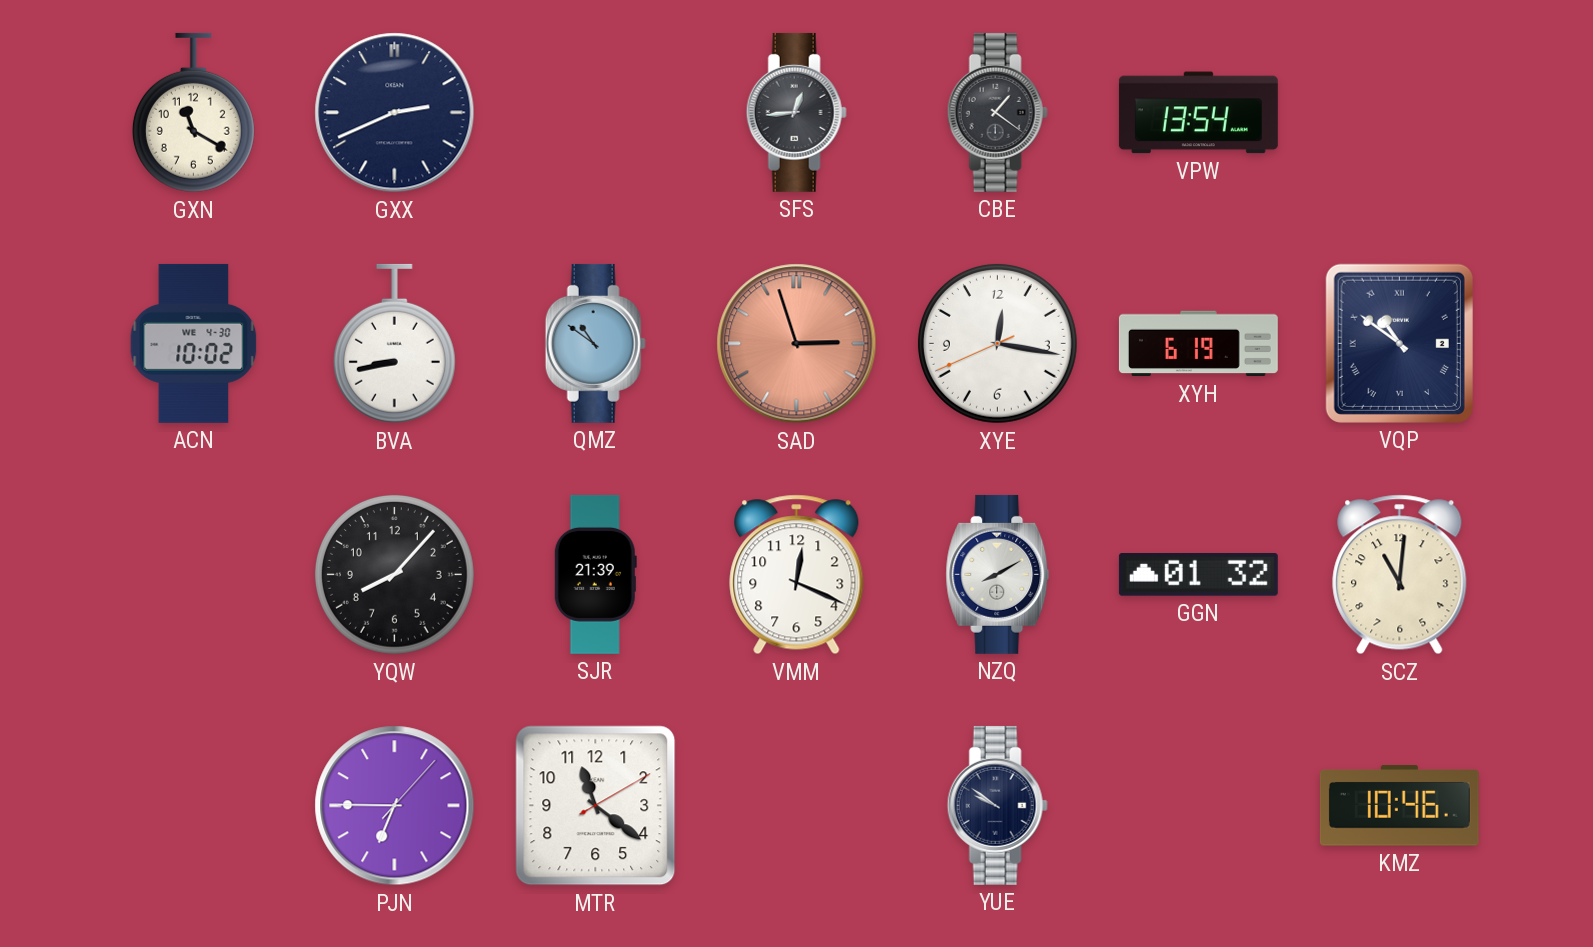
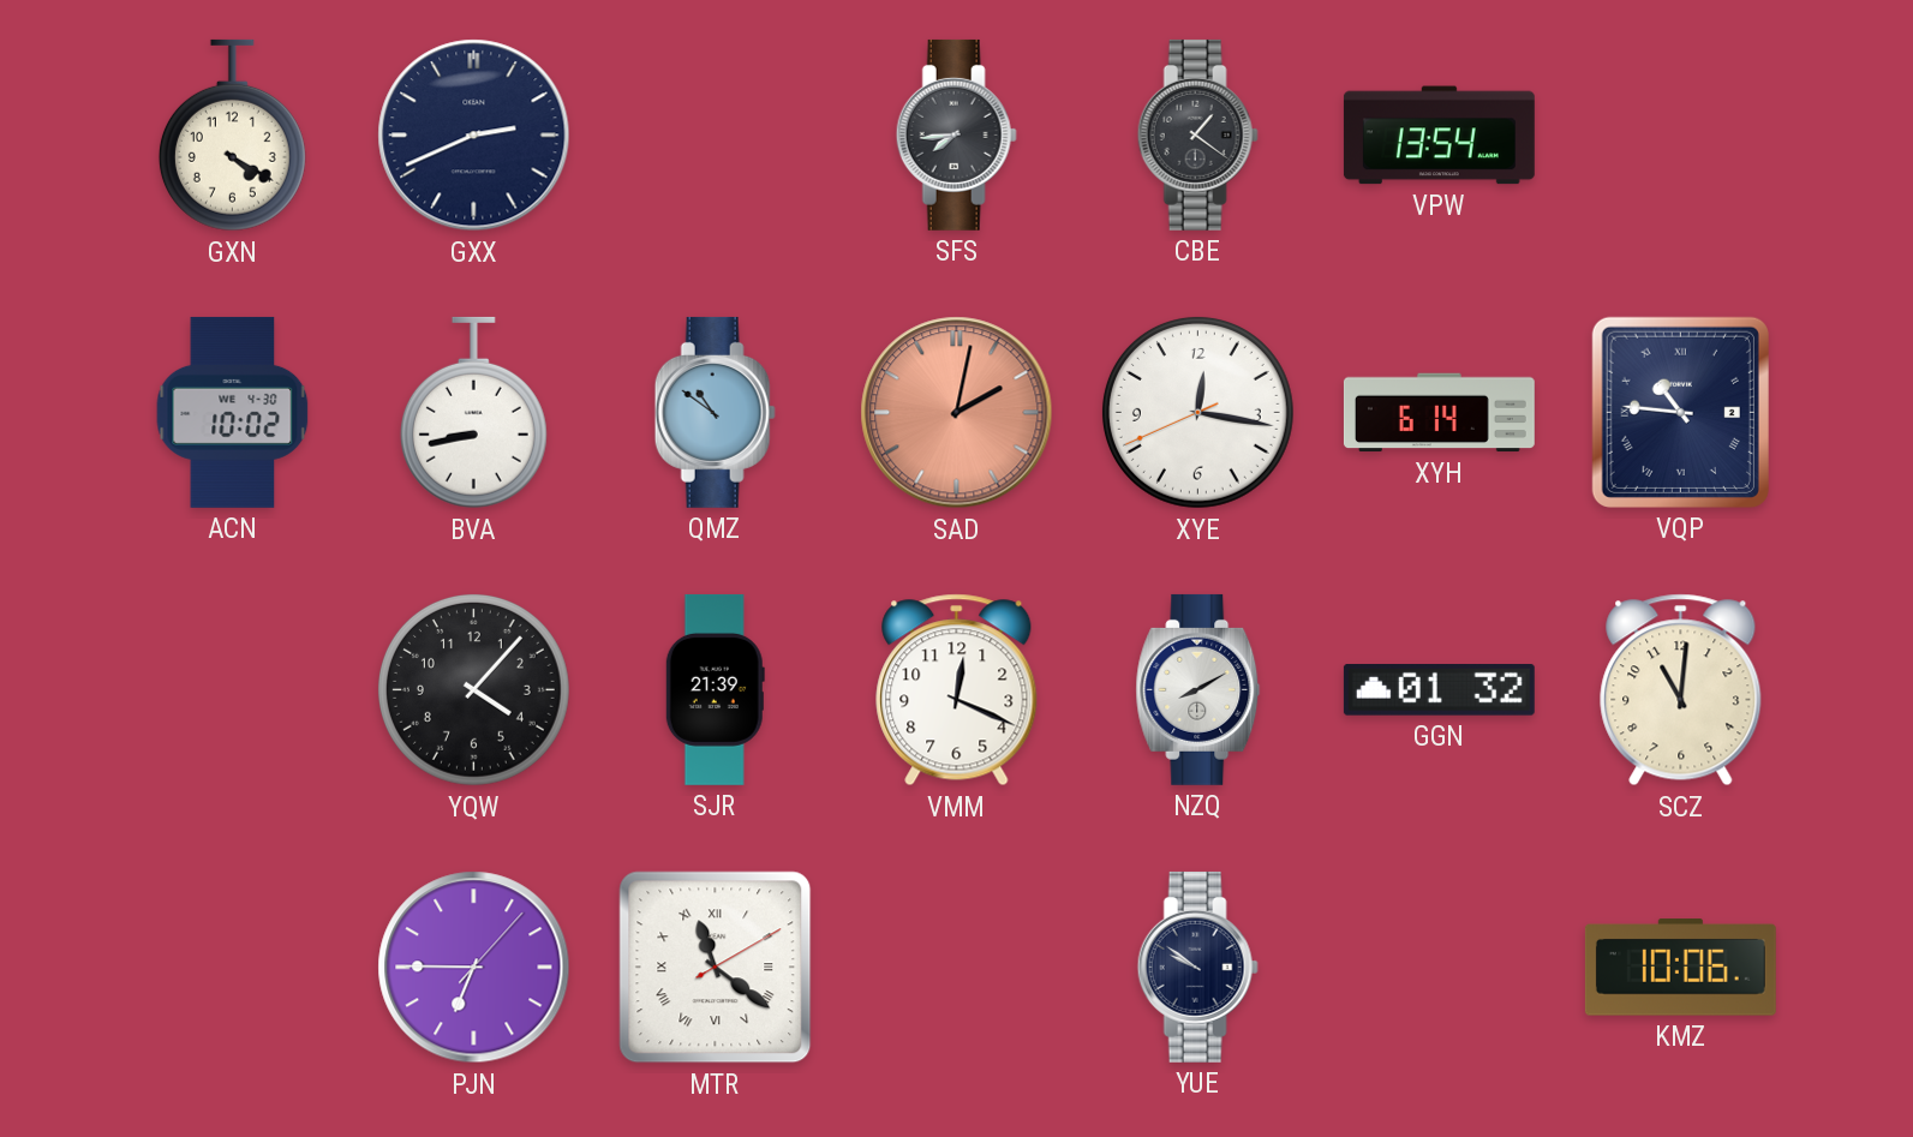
GXN: 11:20 -> 4:20 (232, 136)
SFS: 12:44 -> 7:44 (956, 134)
SAD: 2:57 -> 2:02 (957, 413)
XYH: 6:19 -> 6:14 (1439, 413)
VQP: 10:51 -> 10:46 (1680, 412)
YQW: 8:07 -> 4:07 (473, 689)
MTR numerals: Arabic -> Roman (716, 968)
KMZ: 10:46 -> 10:06 (1680, 968)
